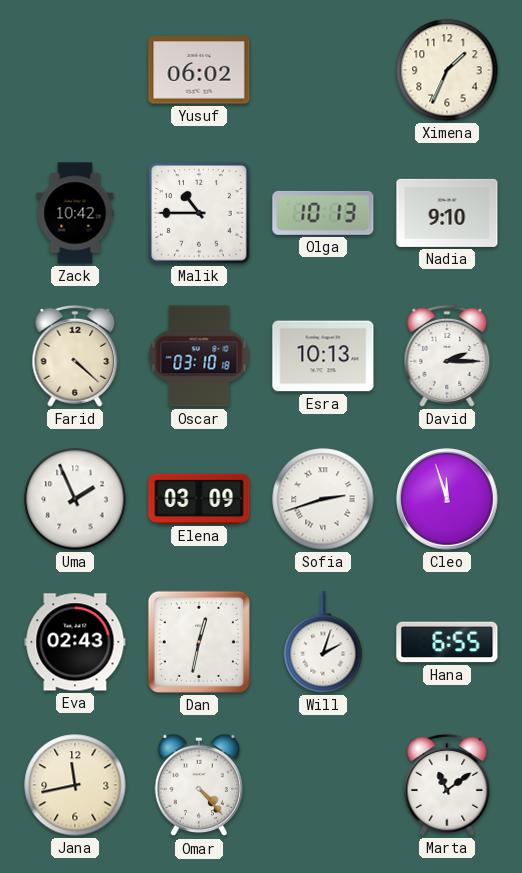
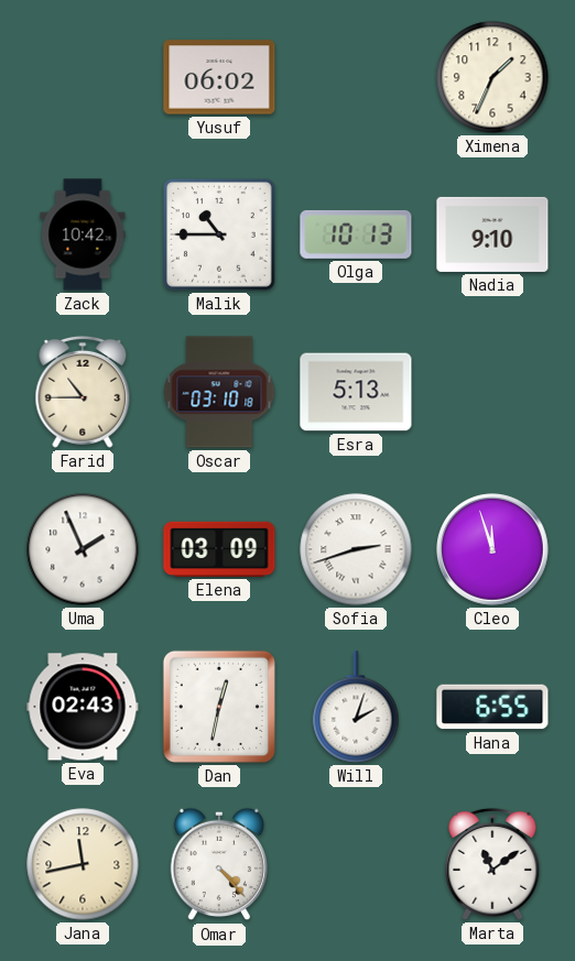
Farid: 4:22 -> 10:45 (83, 392)
Esra: 10:13 -> 5:13 (356, 392)
David: 2:15 -> none (447, 356)
